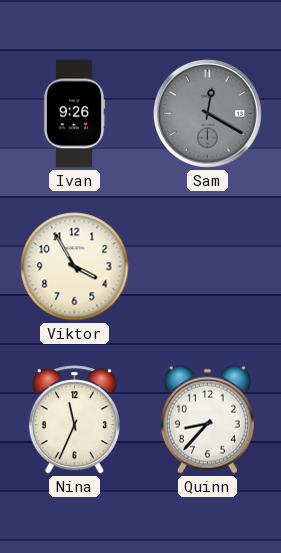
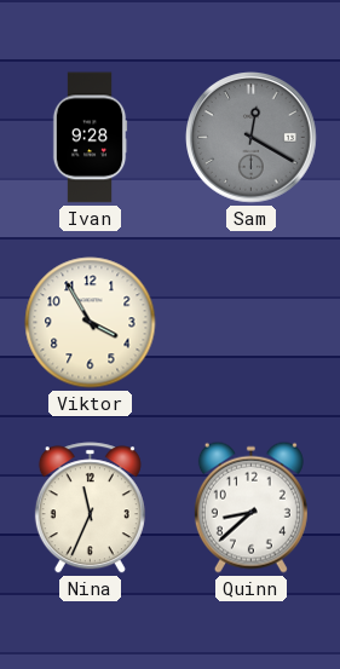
Ivan: 9:26 -> 9:28 (90, 138)
Quinn: 8:37 -> 8:38 (250, 507)
